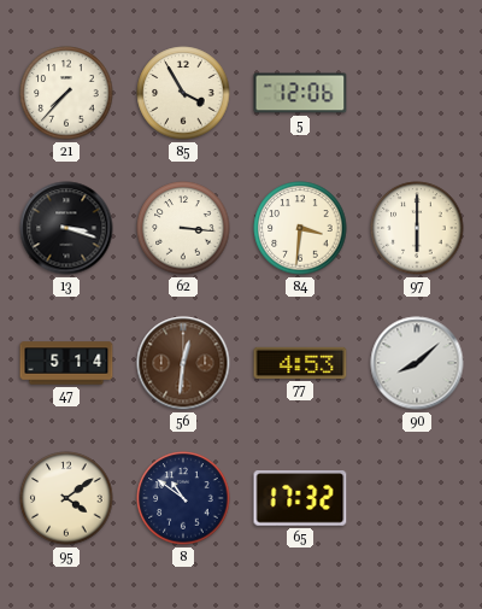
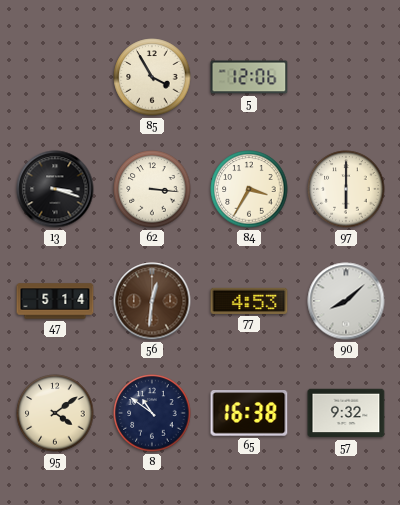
21: 7:37 -> none (66, 93)
84: 3:31 -> 3:35 (249, 189)
65: 17:32 -> 16:38 (249, 413)
57: none -> 9:32 (346, 413)
